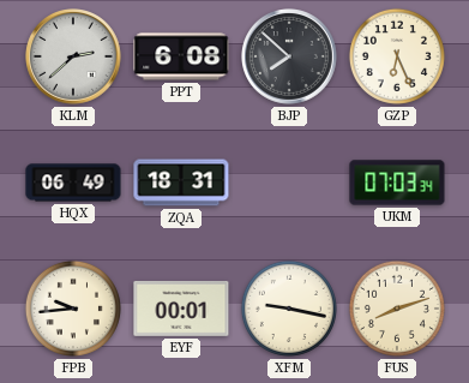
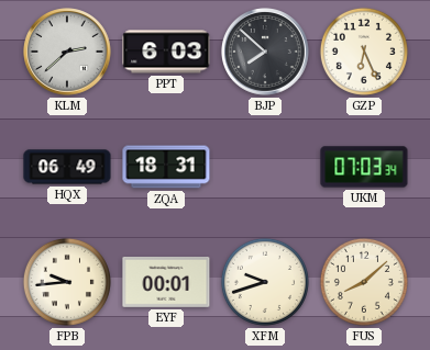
PPT: 6:08 -> 6:03 (166, 52)
XFM: 9:17 -> 9:42 (265, 282)
FUS: 8:12 -> 8:08 (364, 282)
